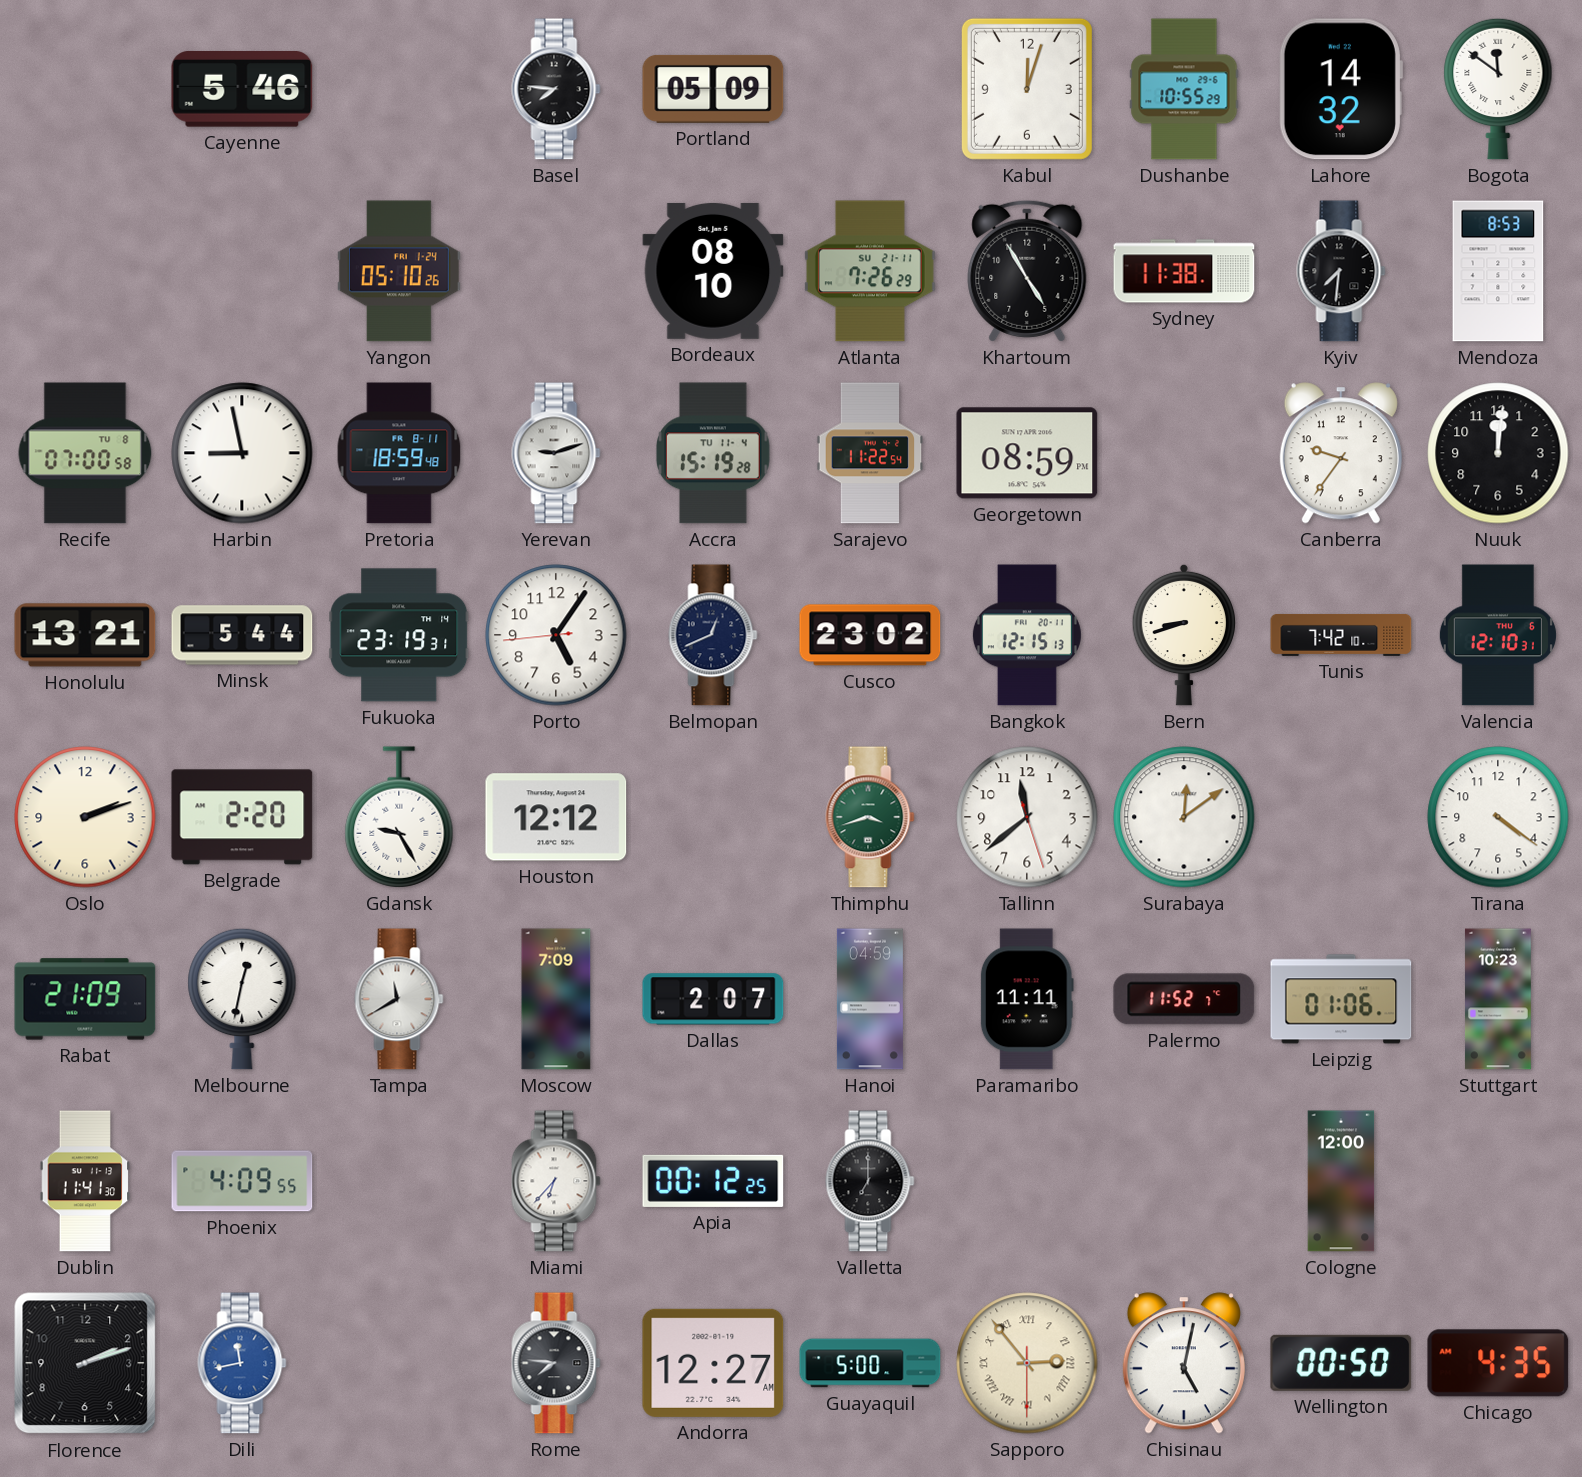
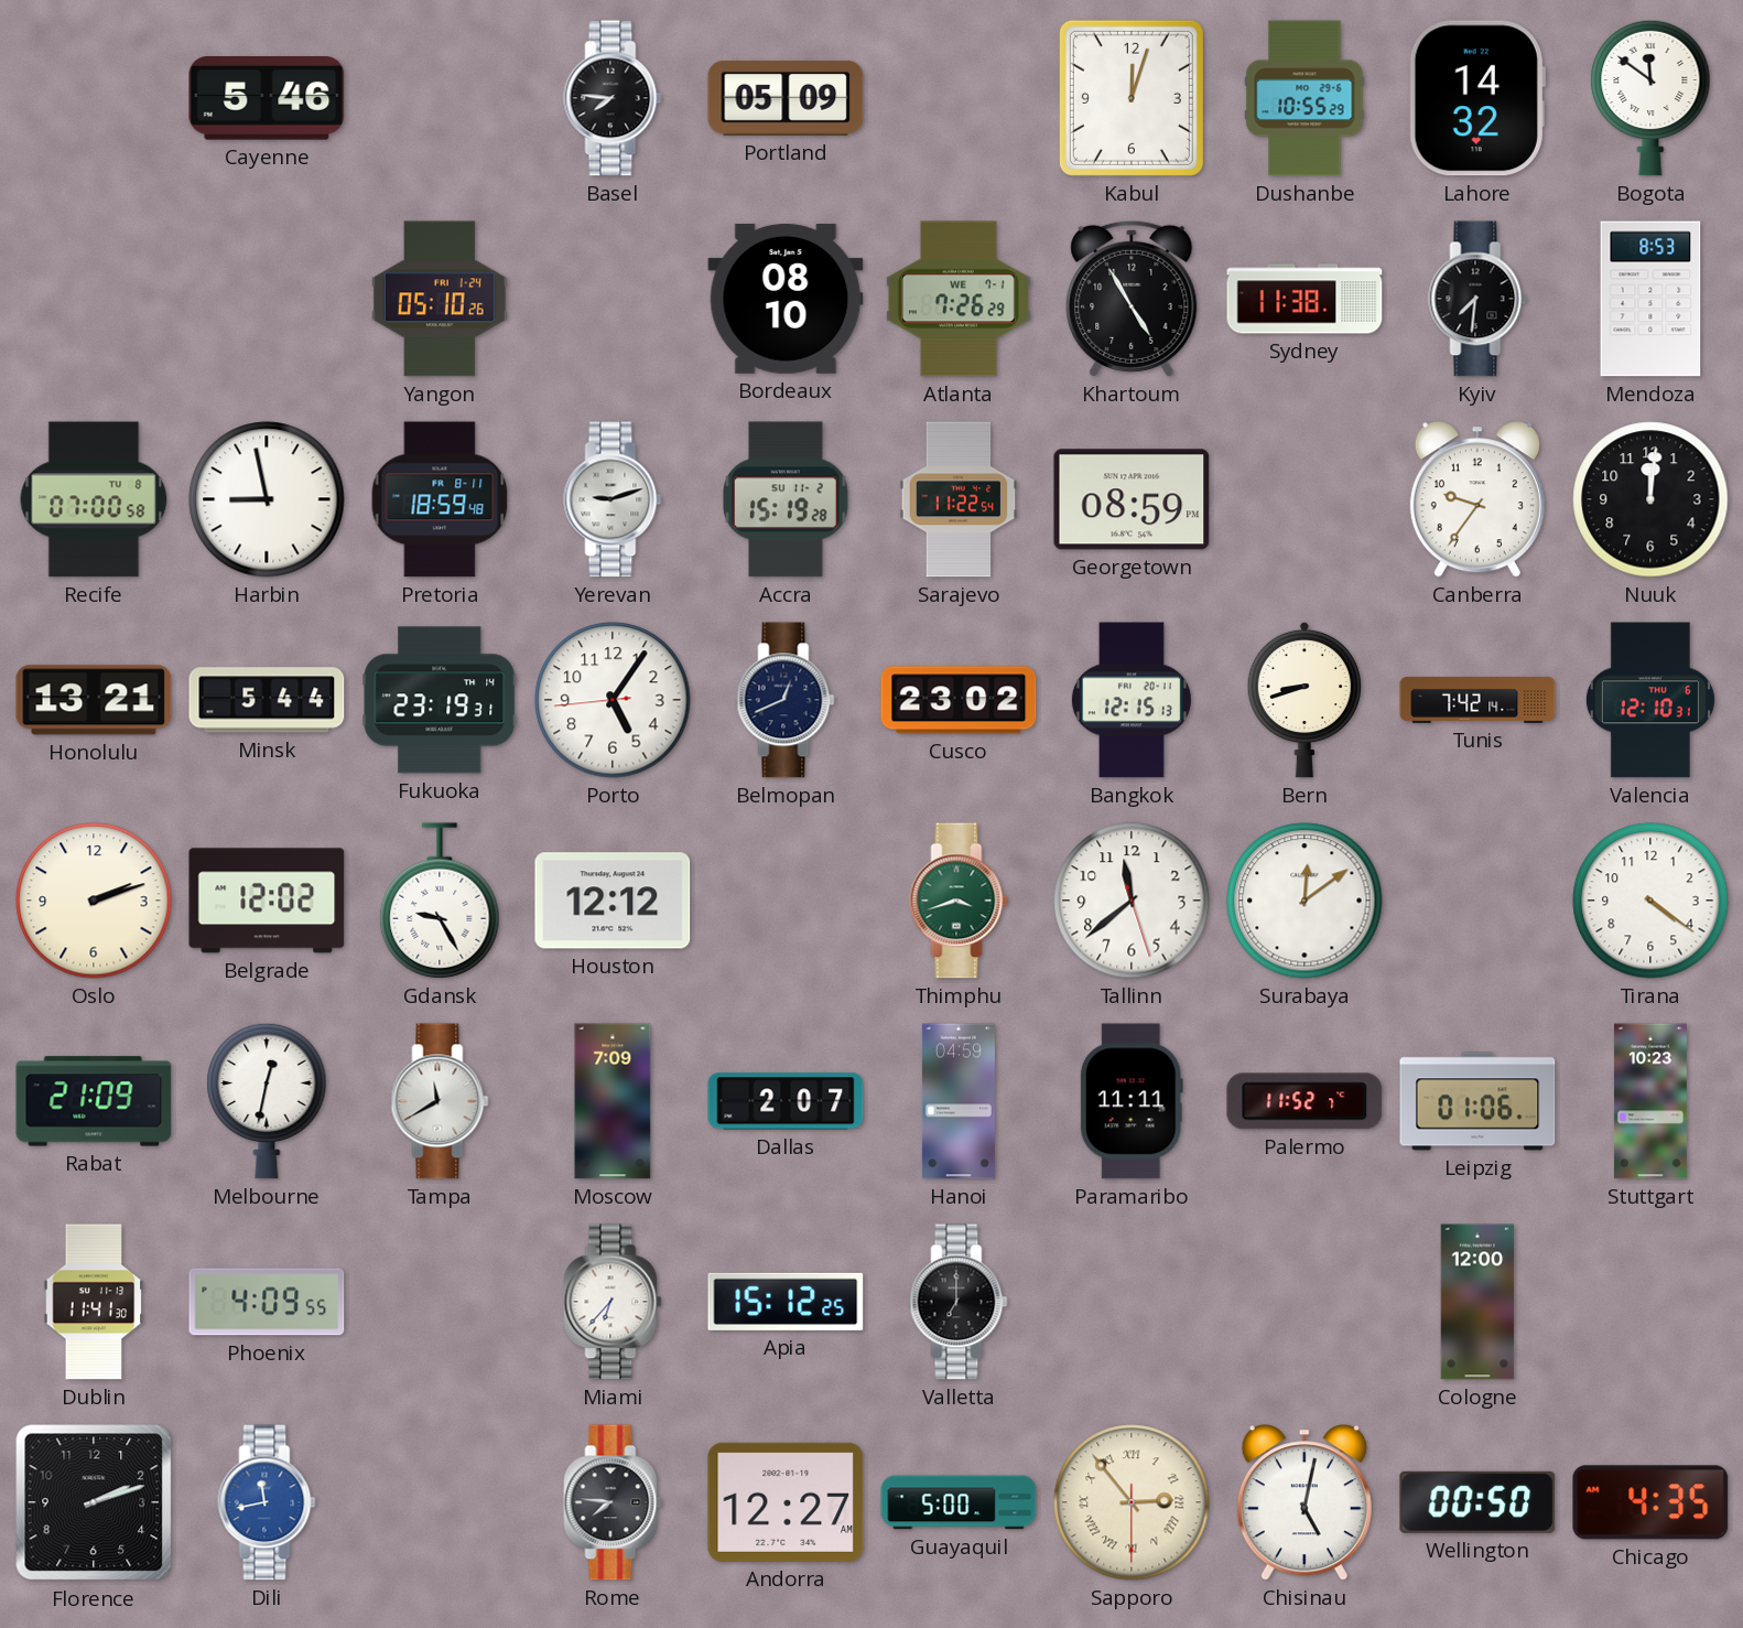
Atlanta date: SU 21-11 -> WE 7-1 (959, 299)
Accra date: TU 11-4 -> SU 11-2 (787, 499)
Tunis: 7:42:10 -> 7:42:14 (1477, 700)
Belgrade: 2:20 -> 12:02 (267, 901)
Apia: 00:12 -> 15:12 (786, 1302)
